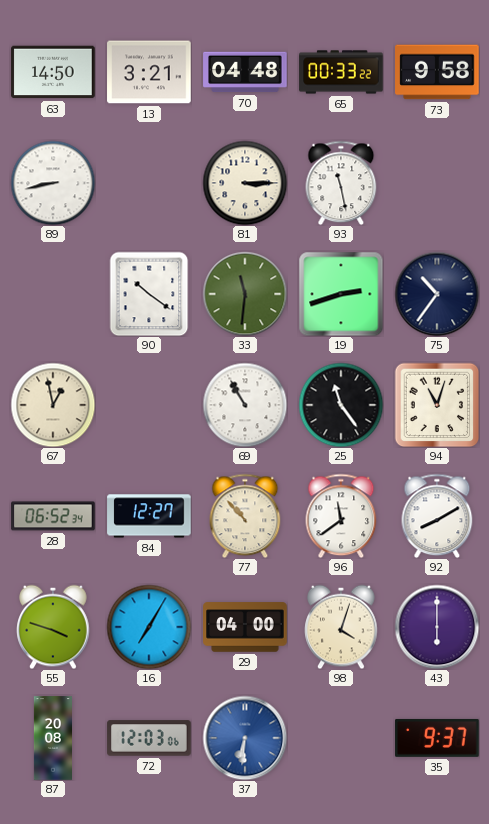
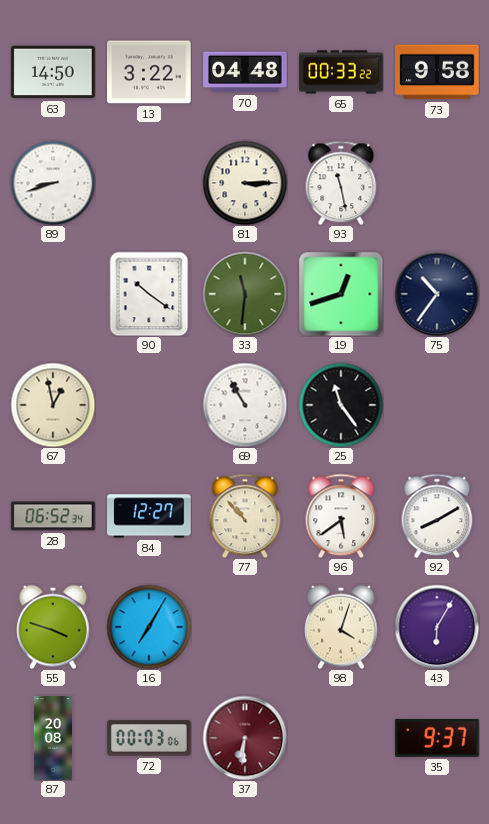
13: 3:21 -> 3:22 (149, 72)
89: 8:43 -> 8:42 (53, 183)
19: 2:42 -> 12:42 (341, 294)
94: 11:03 -> none (437, 405)
96: 11:39 -> 5:39 (341, 516)
29: 04:00 -> none (245, 627)
43: 6:00 -> 6:05 (437, 627)
72: 12:03 -> 00:03 (149, 738)
37 dial: blue -> burgundy (245, 738)
